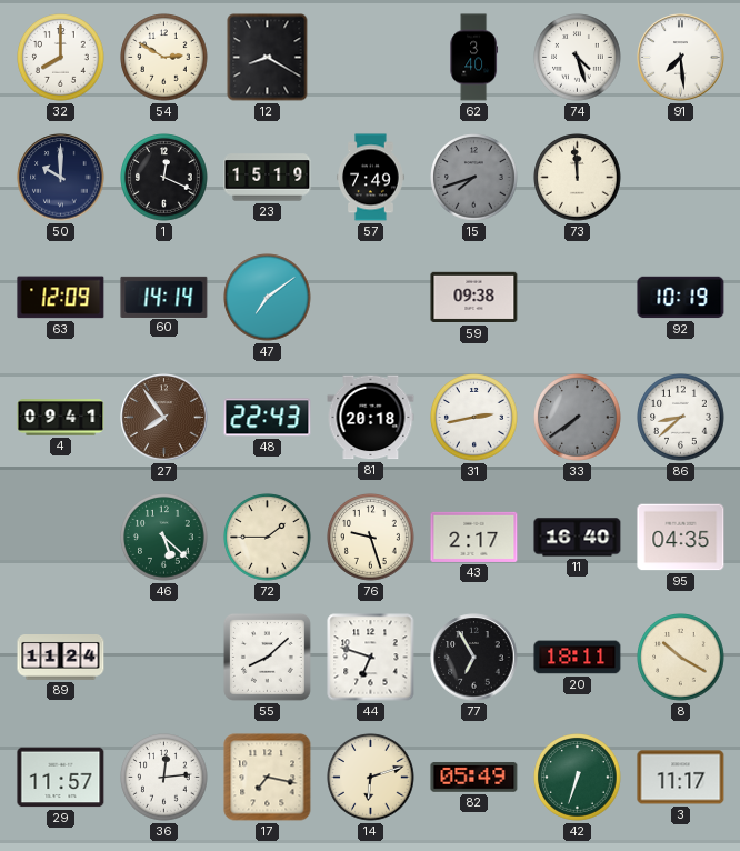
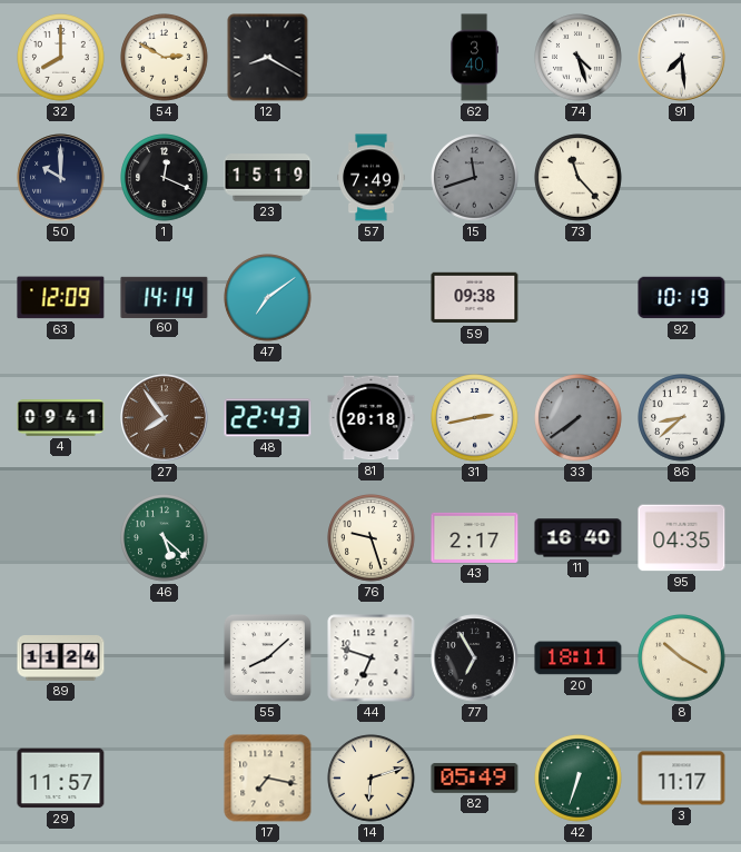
15: 7:42 -> 11:42 (475, 178)
73: 11:59 -> 11:23 (579, 178)
72: 1:45 -> none (268, 538)
36: 12:14 -> none (164, 778)
